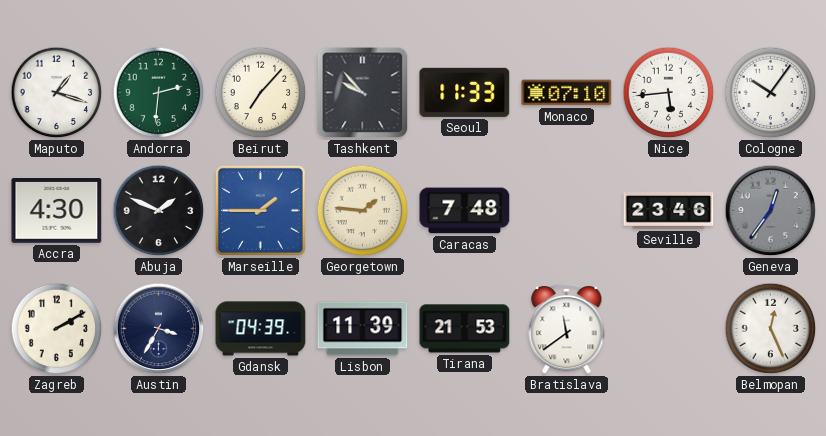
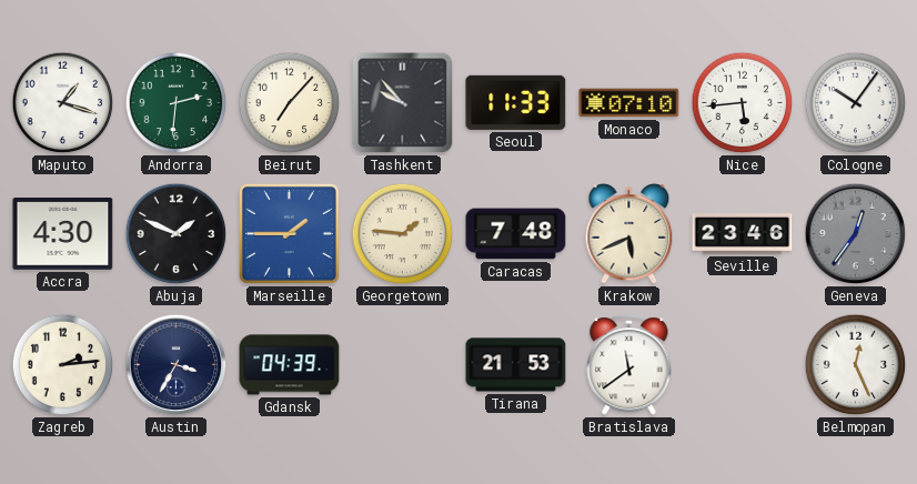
Krakow: none -> 5:41 (629, 234)
Zagreb: 2:10 -> 2:14 (63, 365)
Lisbon: 11:39 -> none (363, 329)
